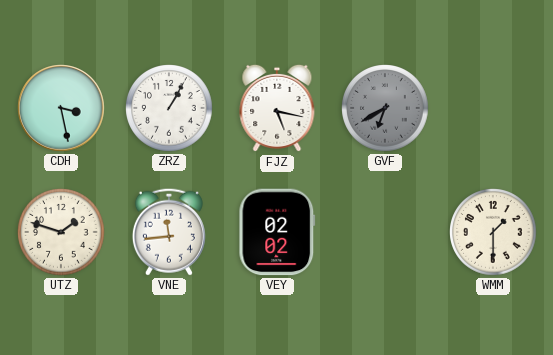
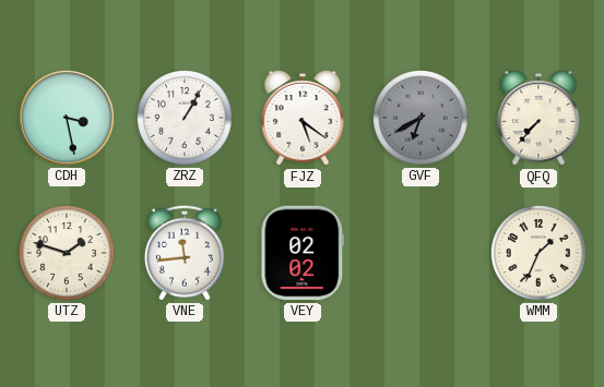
FJZ: 5:17 -> 5:21 (303, 118)
QFQ: none -> 7:37 (538, 118)
WMM: 1:30 -> 1:34 (538, 253)
